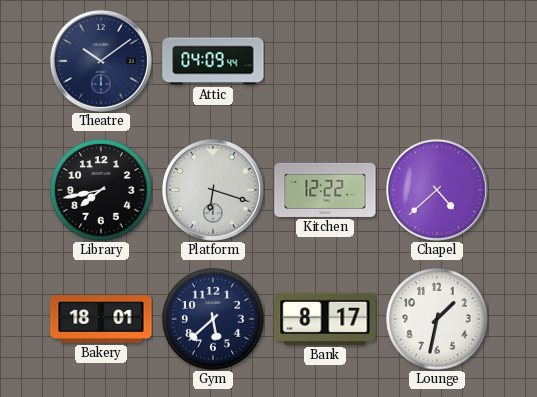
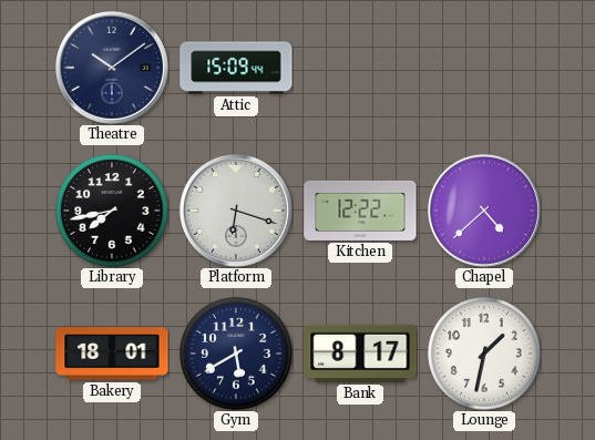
Attic: 04:09 -> 15:09 (236, 68)
Gym: 5:38 -> 5:40 (236, 354)
